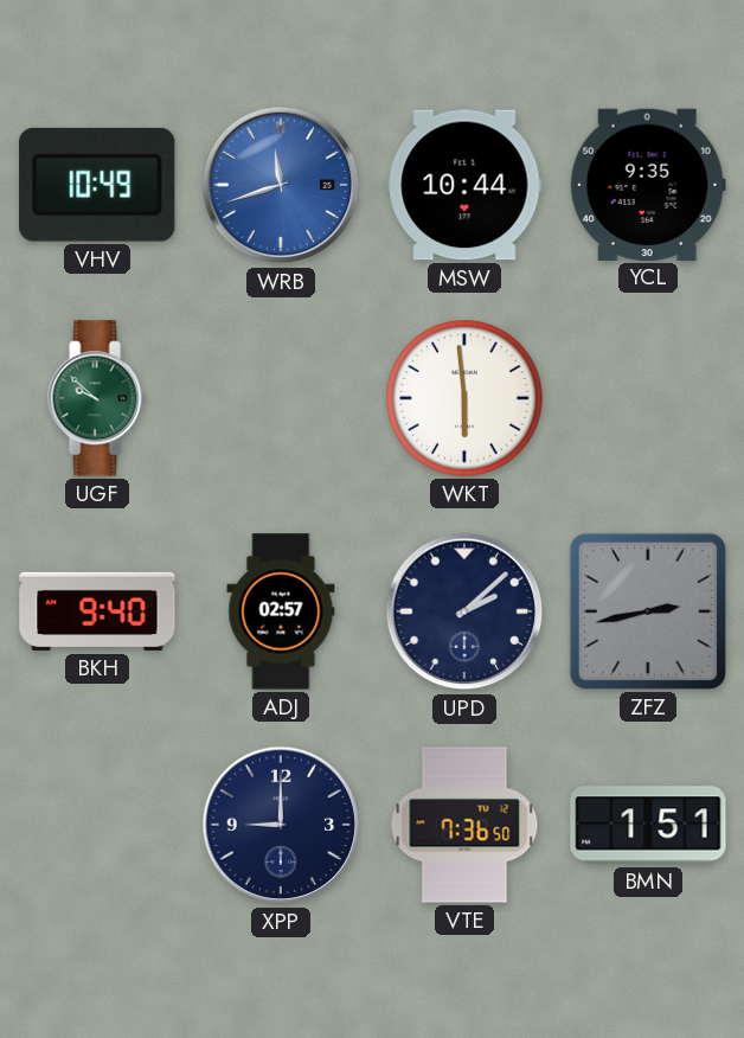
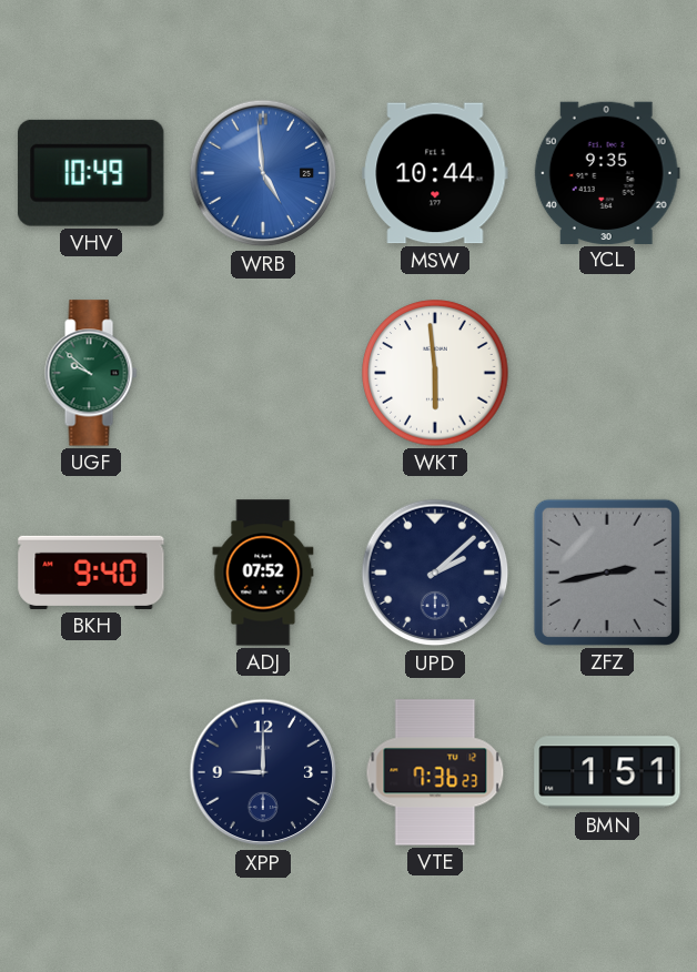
WRB: 11:42 -> 4:59 (263, 173)
ADJ: 02:57 -> 07:52 (263, 573)
VTE: 7:36:50 -> 7:36:23 (435, 772)
